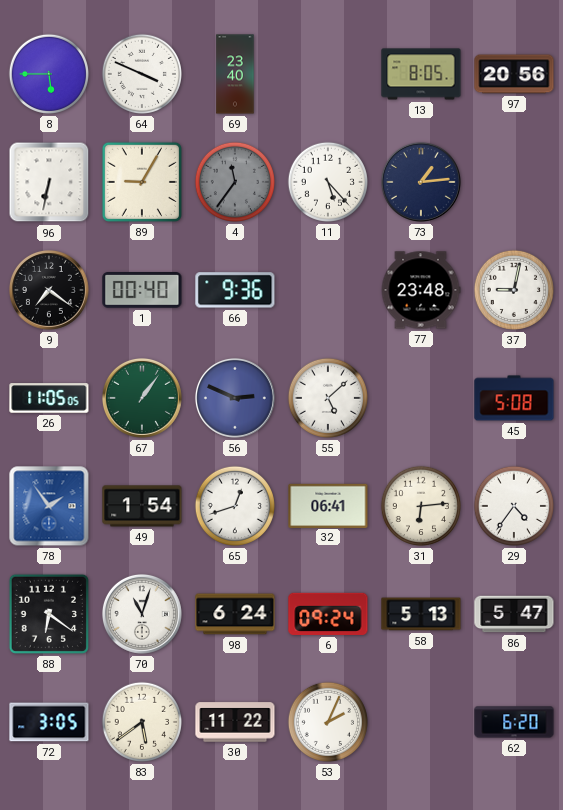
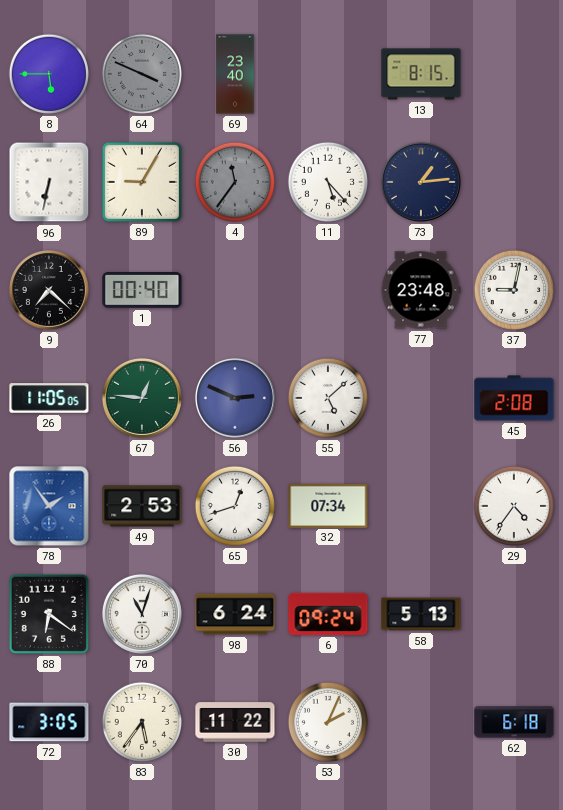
64 dial: white -> grey (142, 74)
13: 8:05 -> 8:15 (421, 74)
97: 20:56 -> none (514, 74)
9: 7:21 -> 7:22 (49, 290)
66: 9:36 -> none (235, 290)
67: 1:06 -> 12:46 (142, 398)
45: 5:08 -> 2:08 (514, 398)
49: 1:54 -> 2:53 (142, 506)
32: 06:41 -> 07:34 (328, 505)
31: 6:14 -> none (421, 506)
86: 5:47 -> none (514, 614)
83: 5:39 -> 5:36 (142, 722)
62: 6:20 -> 6:18 (514, 722)
